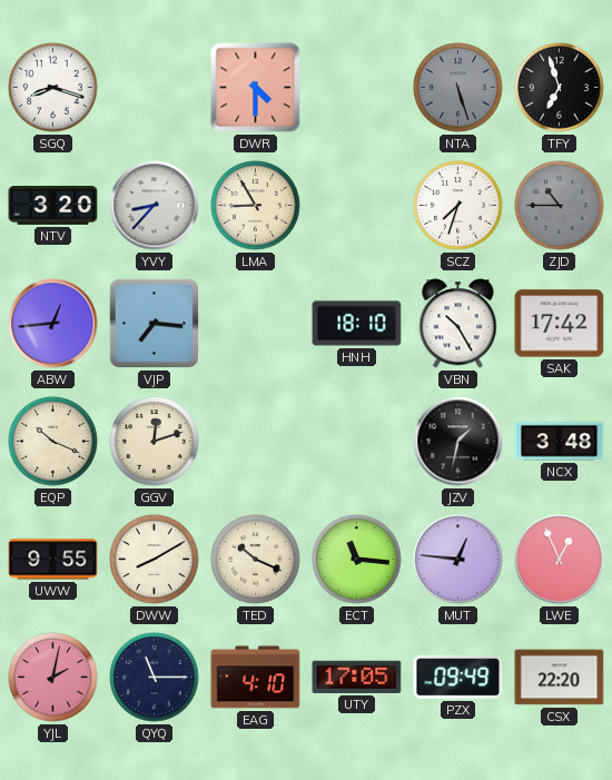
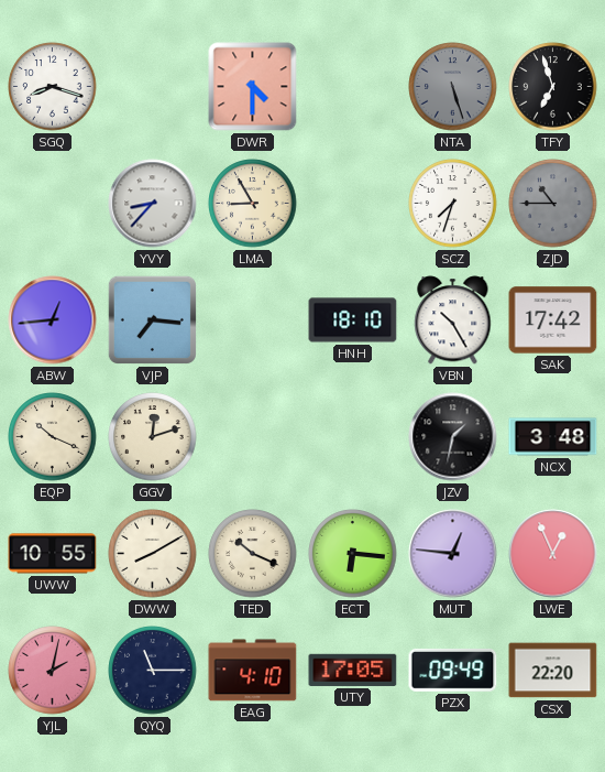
NTV: 3:20 -> none (53, 206)
UWW: 9:55 -> 10:55 (53, 554)
ECT: 11:16 -> 6:16 (353, 554)
